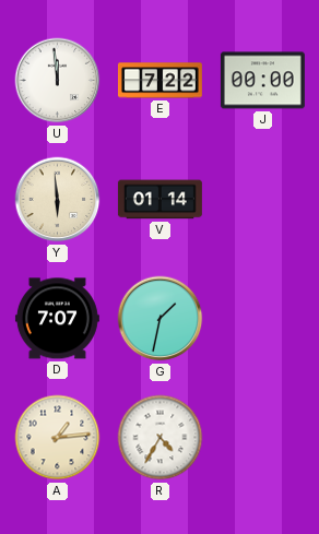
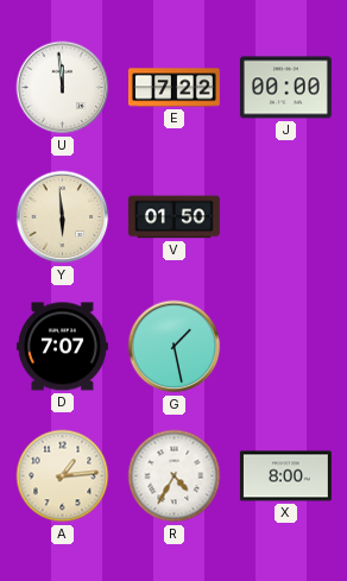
V: 01:14 -> 01:50 (173, 217)
G: 1:32 -> 1:28 (175, 347)
X: none -> 8:00 (285, 476)
